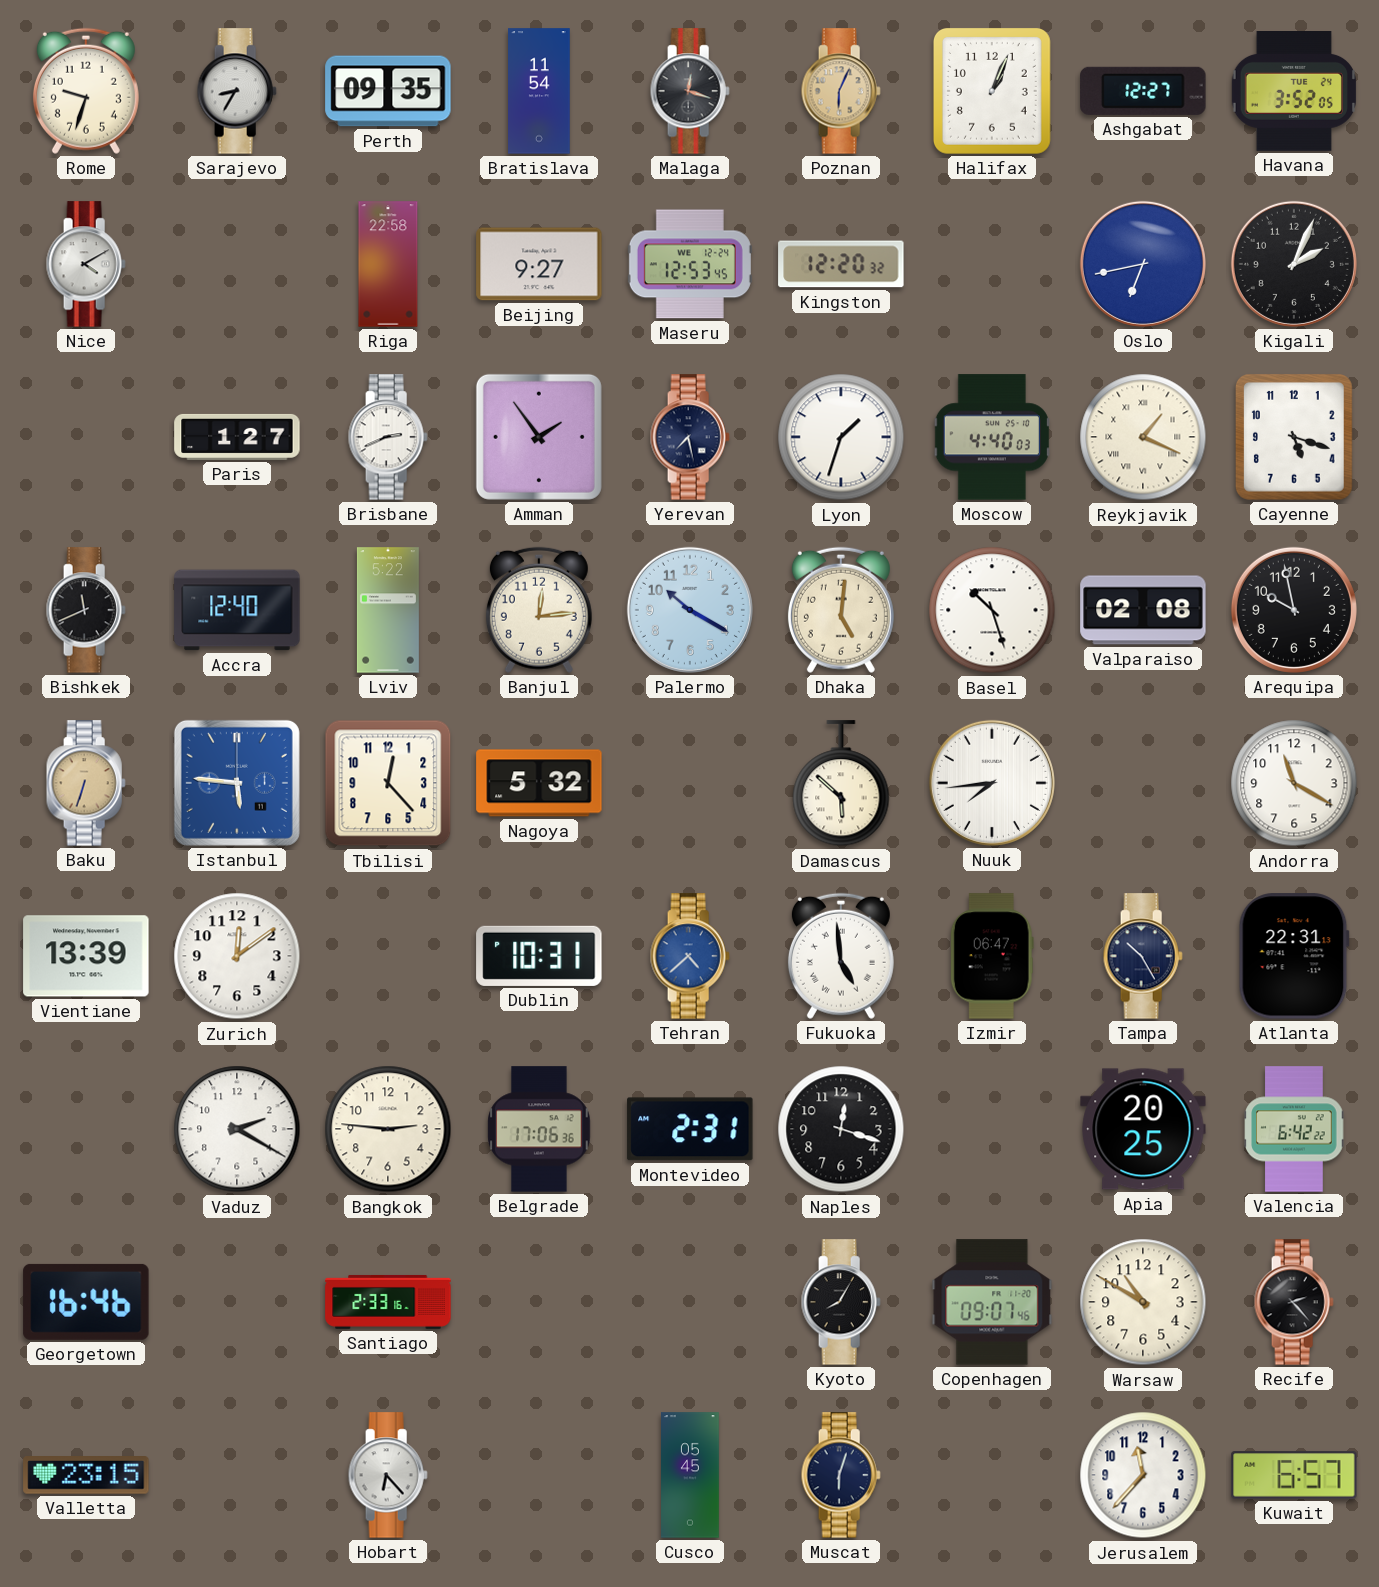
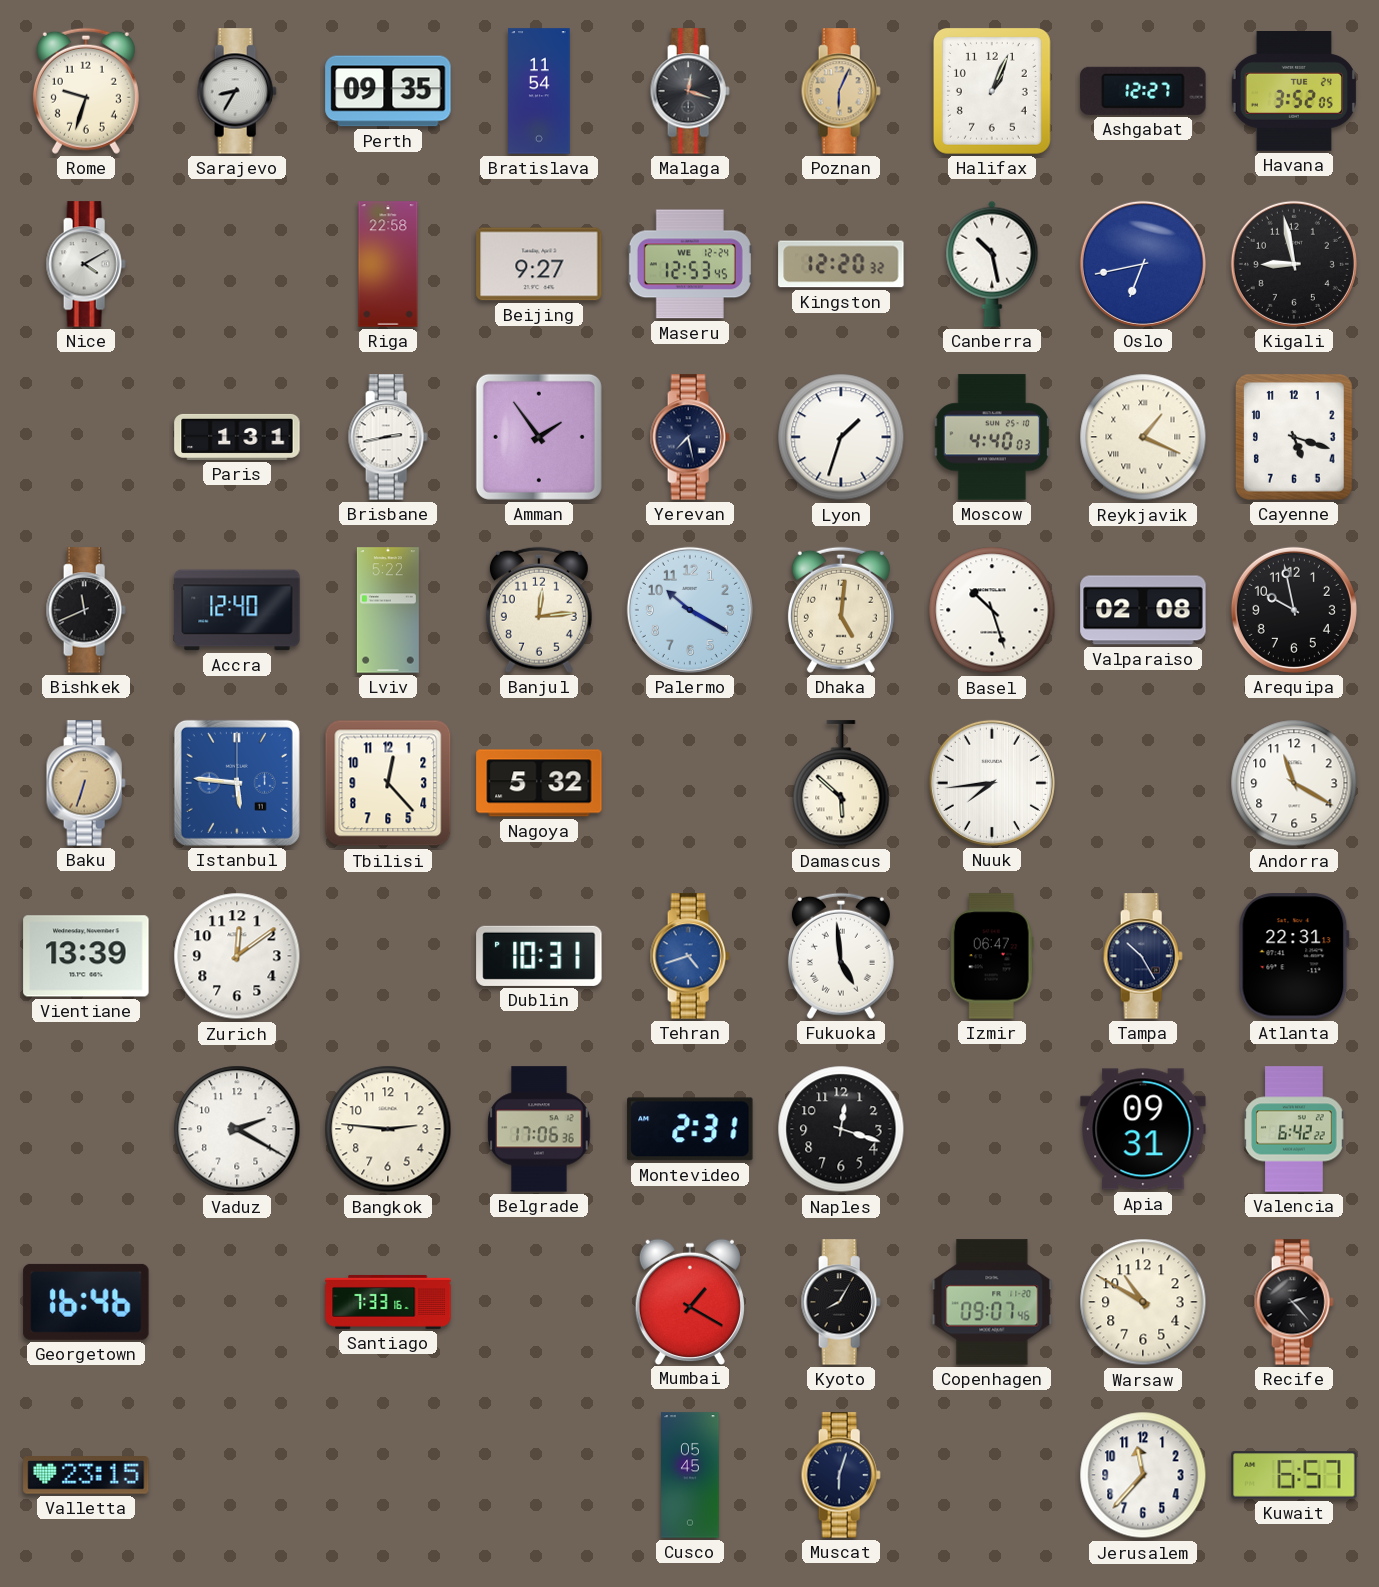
Canberra: none -> 10:28 (992, 264)
Kigali: 2:04 -> 8:58 (1294, 264)
Paris: 1:27 -> 1:31 (237, 437)
Brisbane: 2:41 -> 2:43 (388, 437)
Tehran: 4:38 -> 4:42 (690, 956)
Apia: 20:25 -> 09:31 (1143, 1129)
Santiago: 2:33 -> 7:33 (388, 1302)
Mumbai: none -> 1:20 (690, 1301)
Hobart: 6:23 -> none (388, 1475)
